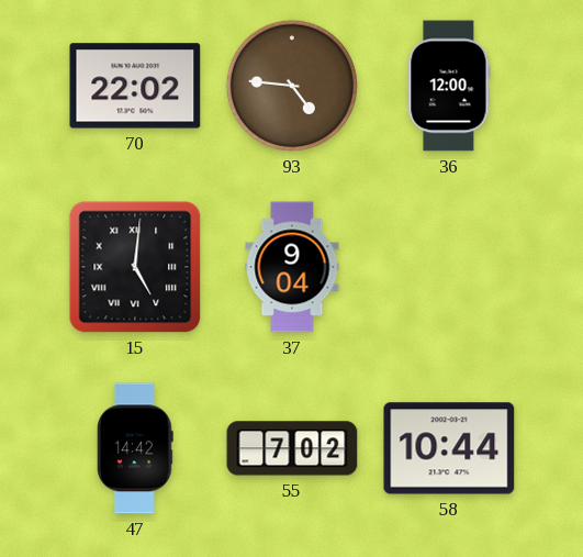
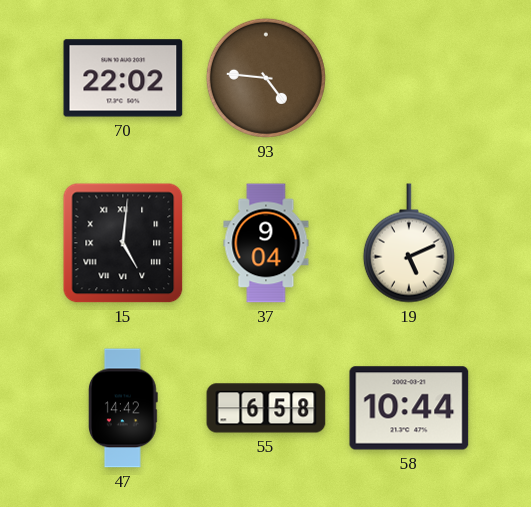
36: 12:00 -> none (449, 86)
19: none -> 5:11 (409, 243)
55: 7:02 -> 6:58 (266, 408)
